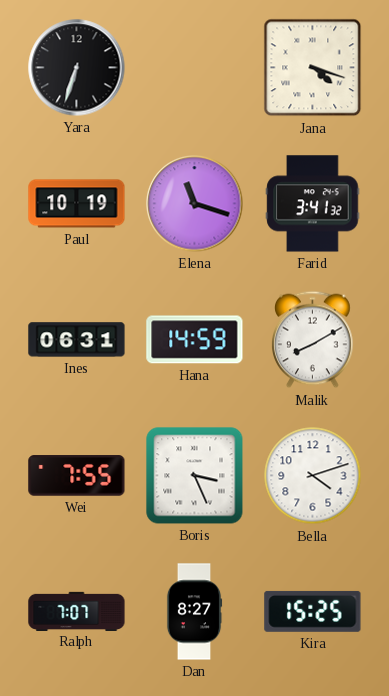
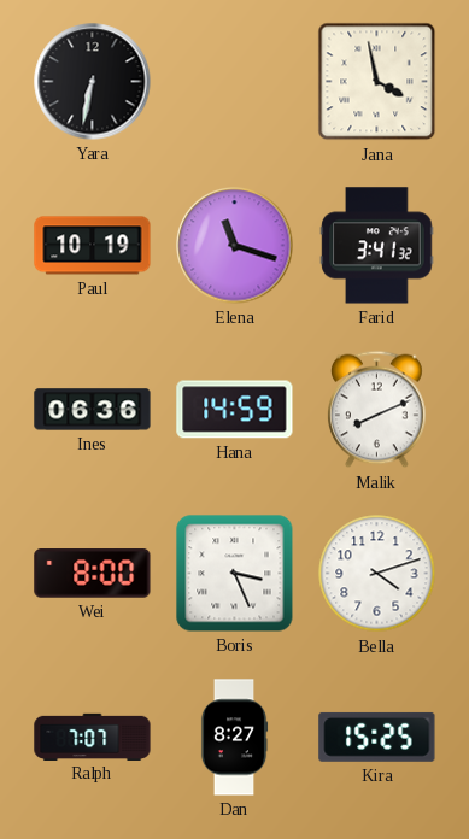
Yara: 6:33 -> 6:32 (93, 82)
Jana: 4:18 -> 3:58 (377, 82)
Ines: 06:31 -> 06:36 (93, 410)
Malik: 8:10 -> 8:11 (377, 410)
Wei: 7:55 -> 8:00 (93, 574)
